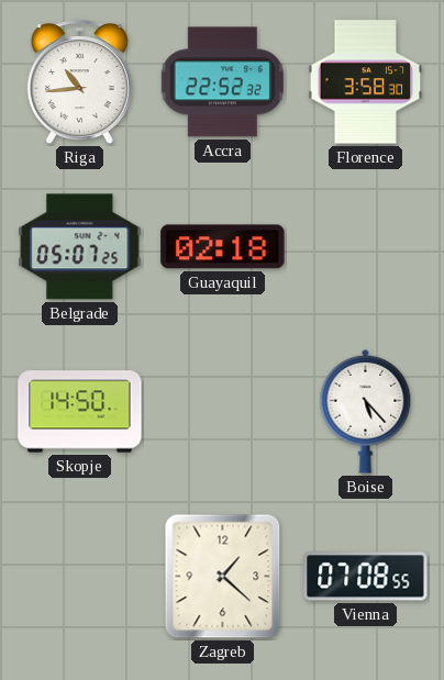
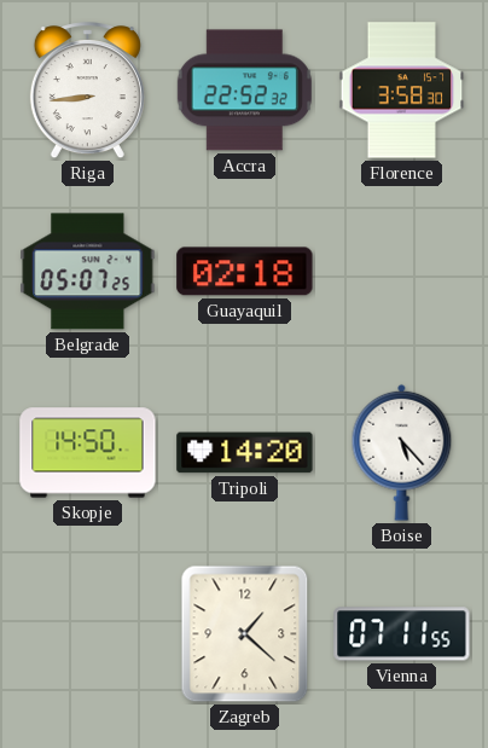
Riga: 10:44 -> 8:44 (87, 91)
Tripoli: none -> 14:20 (245, 453)
Vienna: 07:08 -> 07:11 (402, 634)
